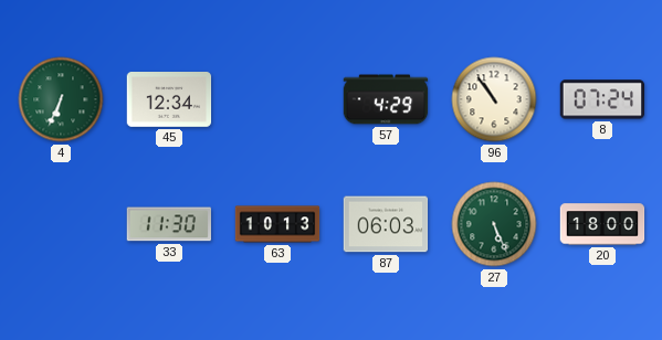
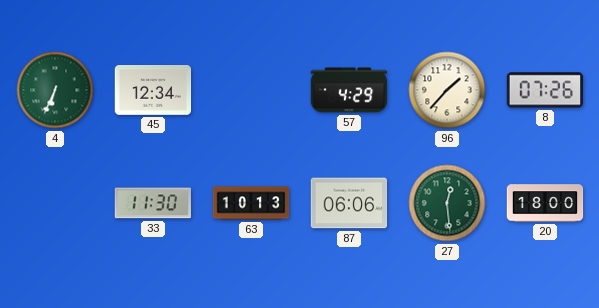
96: 10:54 -> 1:37 (447, 90)
8: 07:24 -> 07:26 (545, 90)
87: 06:03 -> 06:06 (349, 203)
27: 5:26 -> 12:29 (447, 203)
